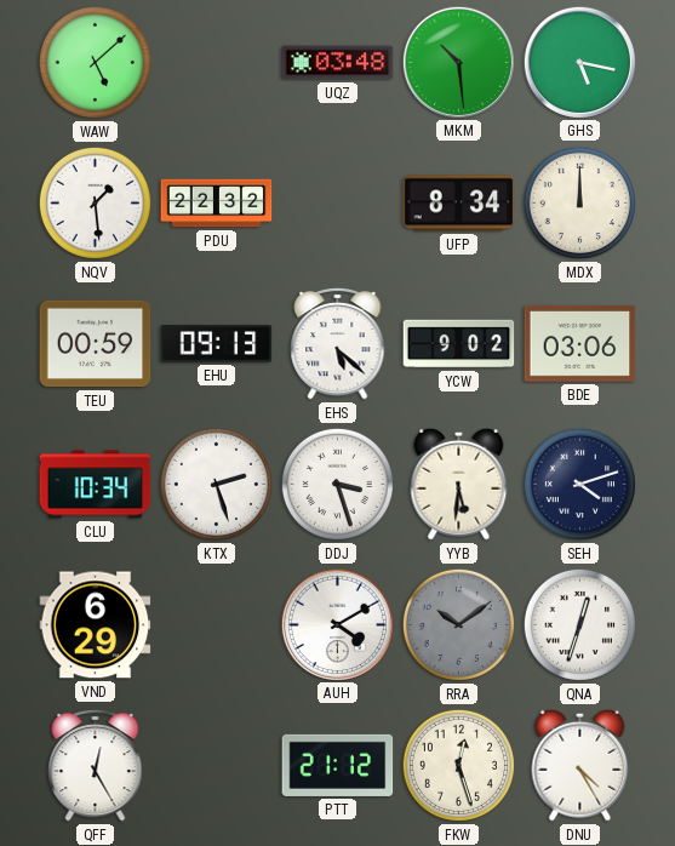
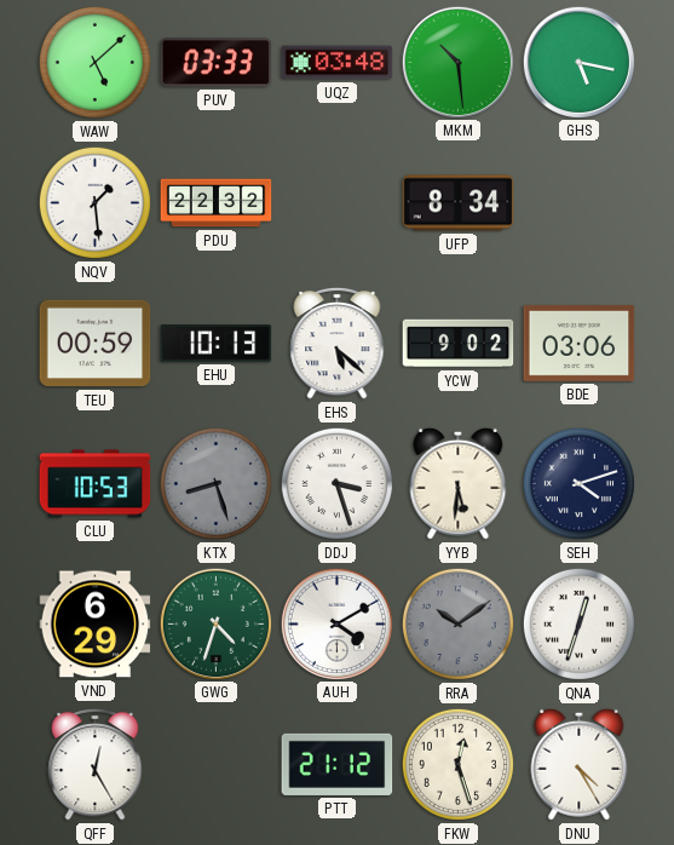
PUV: none -> 03:33 (217, 63)
MDX: 12:00 -> none (579, 202)
EHU: 09:13 -> 10:13 (217, 344)
CLU: 10:34 -> 10:53 (96, 484)
KTX: 2:27 -> 8:27 (215, 483)
KTX dial: white -> grey (215, 483)
GWG: none -> 4:33 (215, 623)
